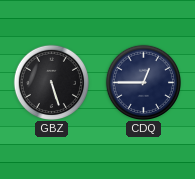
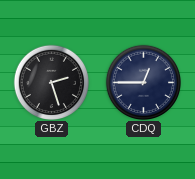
GBZ: 5:27 -> 2:27 (51, 82)
